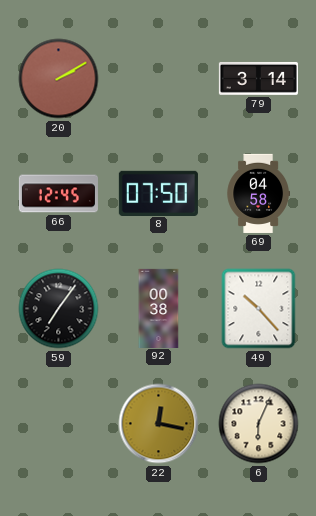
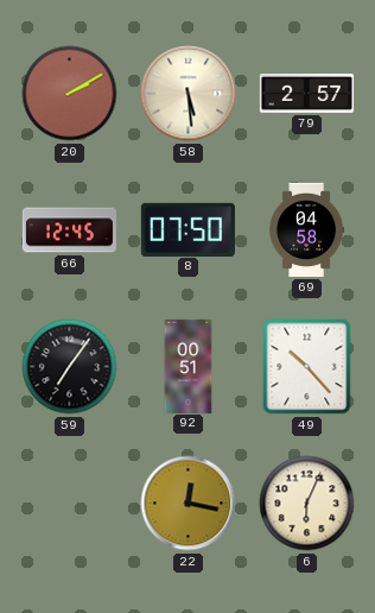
58: none -> 5:29 (189, 94)
79: 3:14 -> 2:57 (306, 93)
92: 00:38 -> 00:51 (189, 366)
